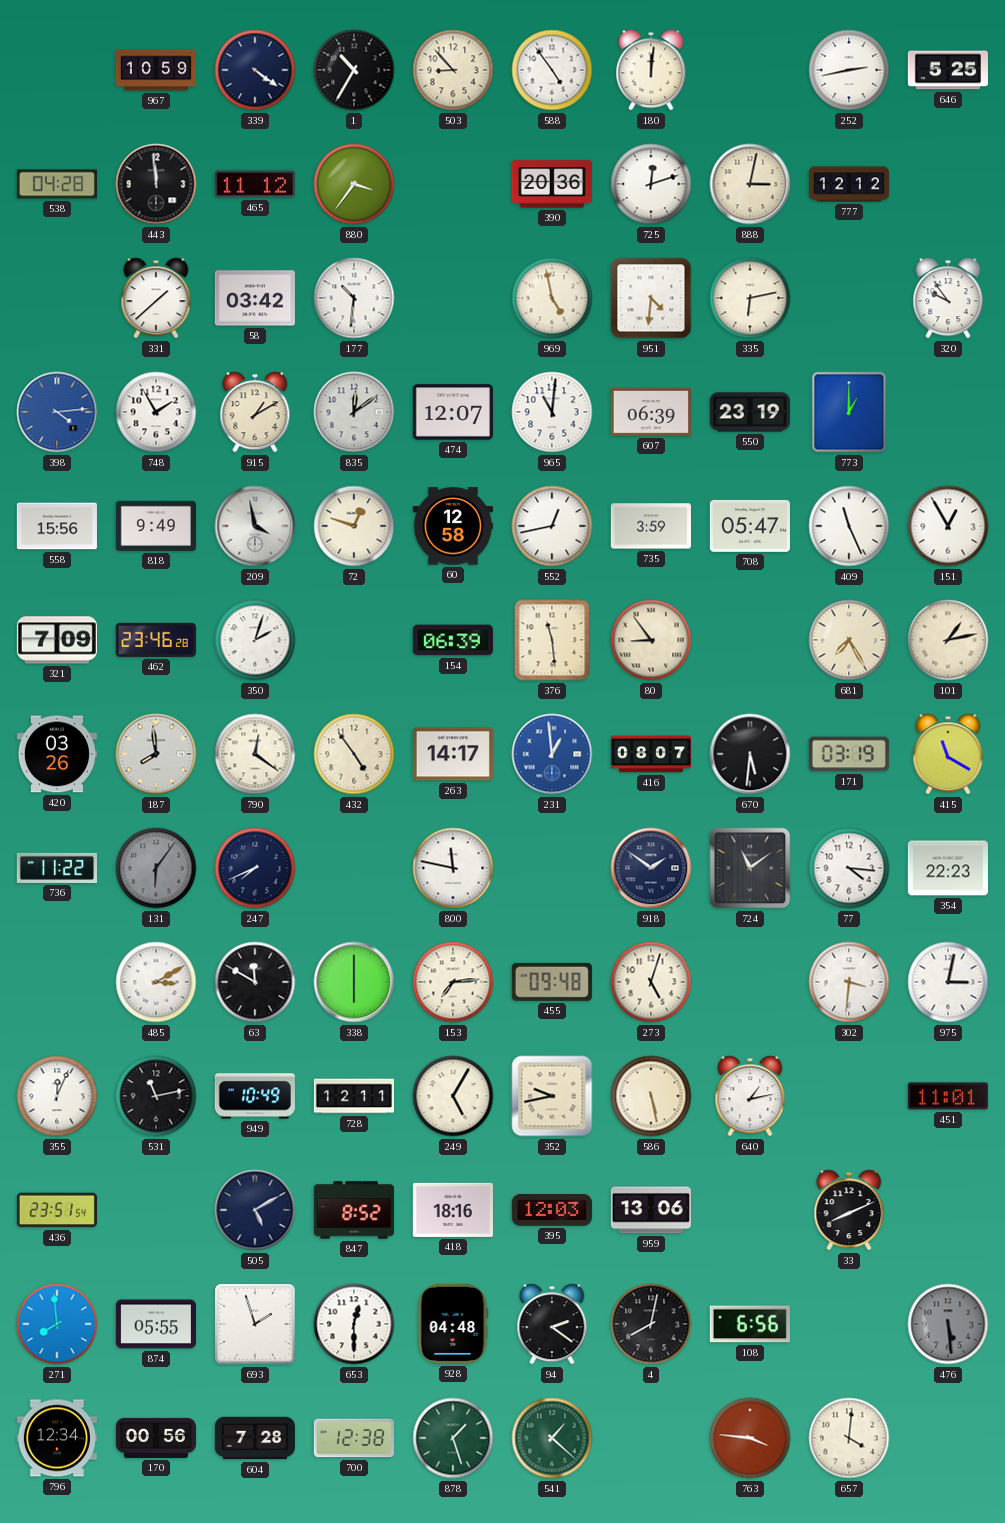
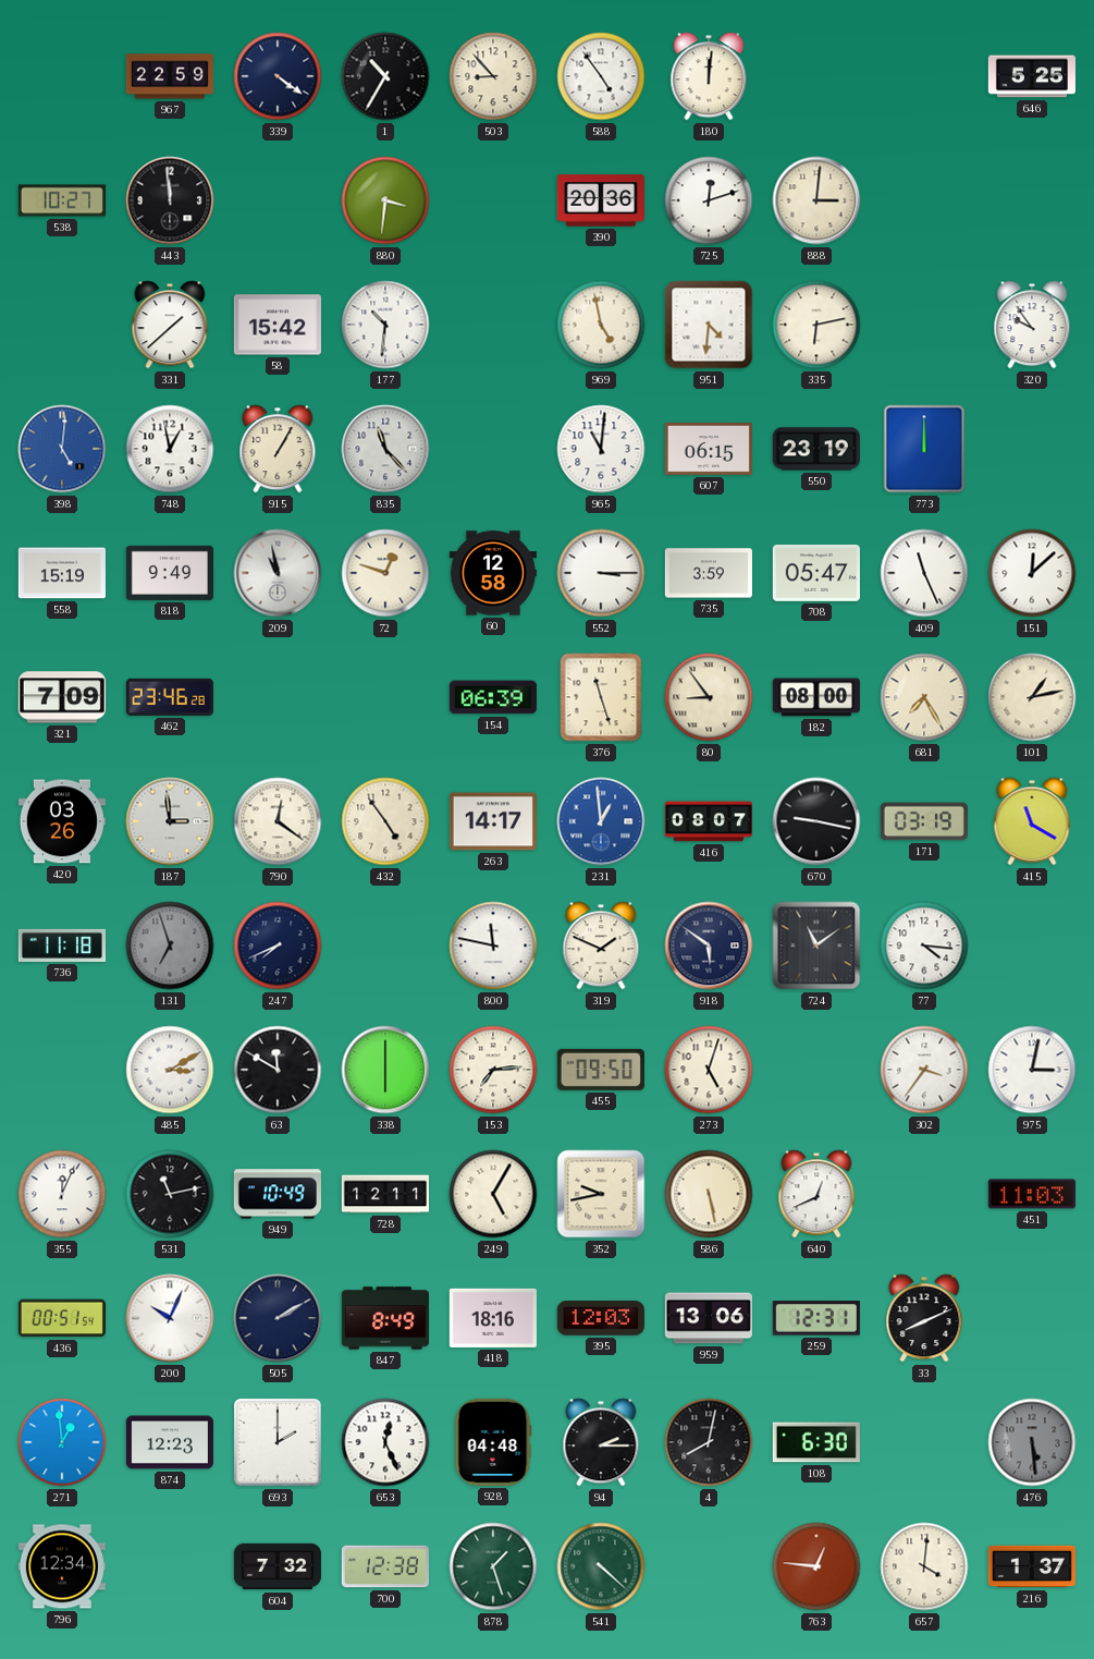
967: 10:59 -> 22:59 (169, 76)
252: 2:43 -> none (849, 70)
538: 04:28 -> 10:27 (62, 200)
465: 11:12 -> none (255, 184)
880: 3:36 -> 3:31 (385, 200)
888: 3:02 -> 3:01 (816, 200)
777: 12:12 -> none (848, 184)
58: 03:42 -> 15:42 (278, 325)
398: 4:14 -> 5:01 (62, 449)
748: 1:55 -> 12:58 (170, 449)
915: 1:10 -> 1:05 (278, 449)
835: 12:09 -> 11:23 (385, 449)
474: 12:07 -> none (453, 412)
607: 06:39 -> 06:15 (709, 449)
773: 1:00 -> 12:00 (924, 449)
558: 15:56 -> 15:19 (62, 573)
209: 3:58 -> 10:58 (278, 573)
552: 12:43 -> 3:15 (601, 573)
151: 12:55 -> 12:08 (1032, 573)
350: 2:03 -> none (255, 640)
376: 11:29 -> 11:27 (601, 697)
182: none -> 08:00 (816, 697)
187: 7:59 -> 2:59 (170, 821)
670: 5:31 -> 9:17 (816, 821)
736: 11:22 -> 11:18 (61, 946)
131: 6:06 -> 6:57 (170, 946)
319: none -> 1:49 (601, 946)
918: 1:51 -> 5:51 (709, 946)
354: 22:23 -> none (948, 868)
455: 09:48 -> 09:50 (601, 1070)
302: 3:31 -> 3:36 (924, 1070)
640: 1:13 -> 12:41 (816, 1194)
451: 11:01 -> 11:03 (1032, 1194)
436: 23:51 -> 00:51 (62, 1318)
200: none -> 10:04 (170, 1318)
505: 5:10 -> 2:10 (278, 1318)
847: 8:52 -> 8:49 (385, 1318)
259: none -> 12:31 (816, 1318)
271: 7:59 -> 12:59 (62, 1442)
874: 05:55 -> 12:23 (170, 1442)
693: 1:57 -> 2:00 (279, 1443)
653: 12:30 -> 12:26 (385, 1442)
94: 2:21 -> 2:15 (601, 1442)
108: 6:56 -> 6:30 (816, 1442)
170: 00:56 -> none (155, 1438)
604: 7:28 -> 7:32 (276, 1566)
541: 1:22 -> 4:22 (601, 1566)
763: 3:46 -> 12:46 (816, 1566)
216: none -> 1:37 (1032, 1566)
